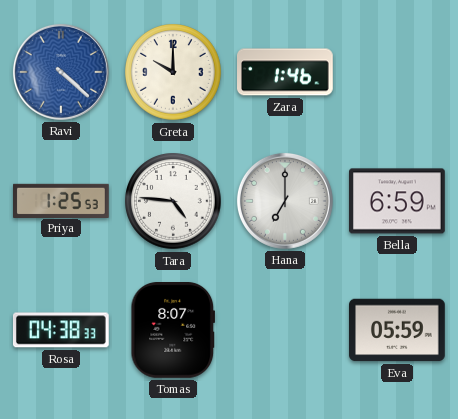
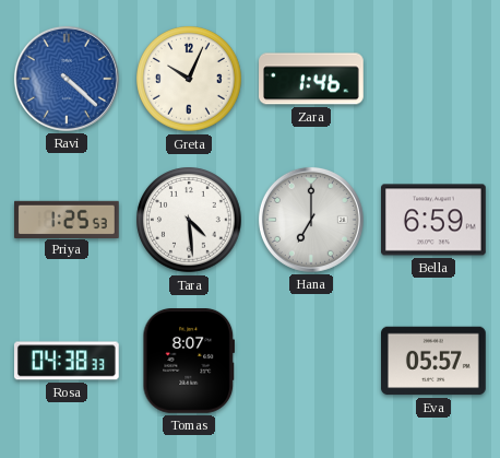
Greta: 10:00 -> 10:04 (189, 79)
Tara: 4:46 -> 4:29 (189, 220)
Eva: 05:59 -> 05:57 (434, 361)
